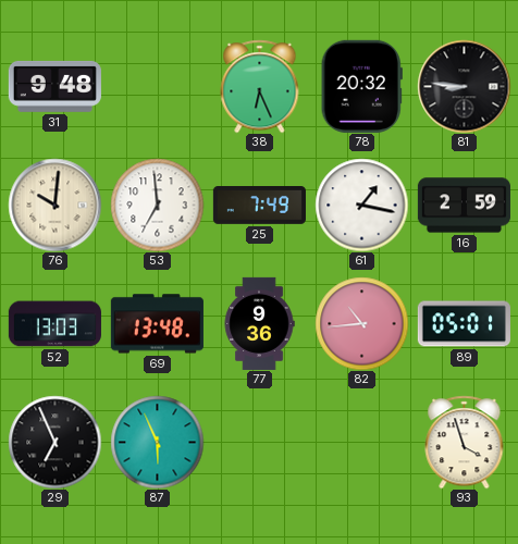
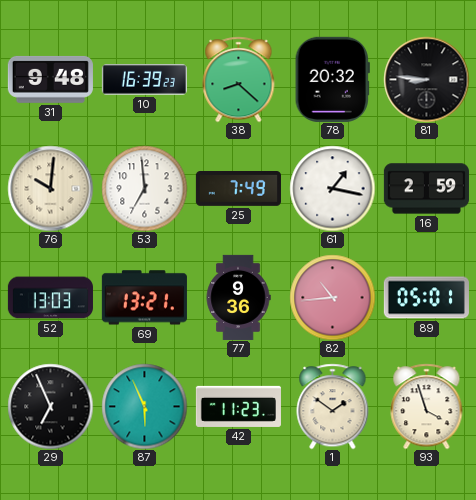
10: none -> 16:39 (144, 80)
38: 6:26 -> 8:22 (239, 79)
69: 13:48 -> 13:21 (144, 298)
42: none -> 11:23 (238, 406)
1: none -> 1:51 (333, 406)
